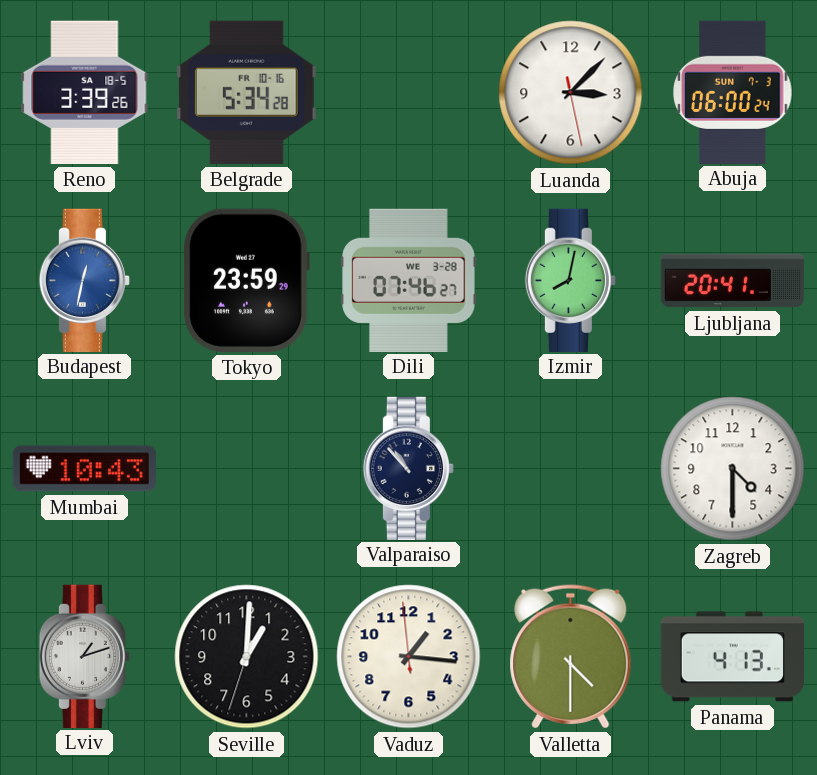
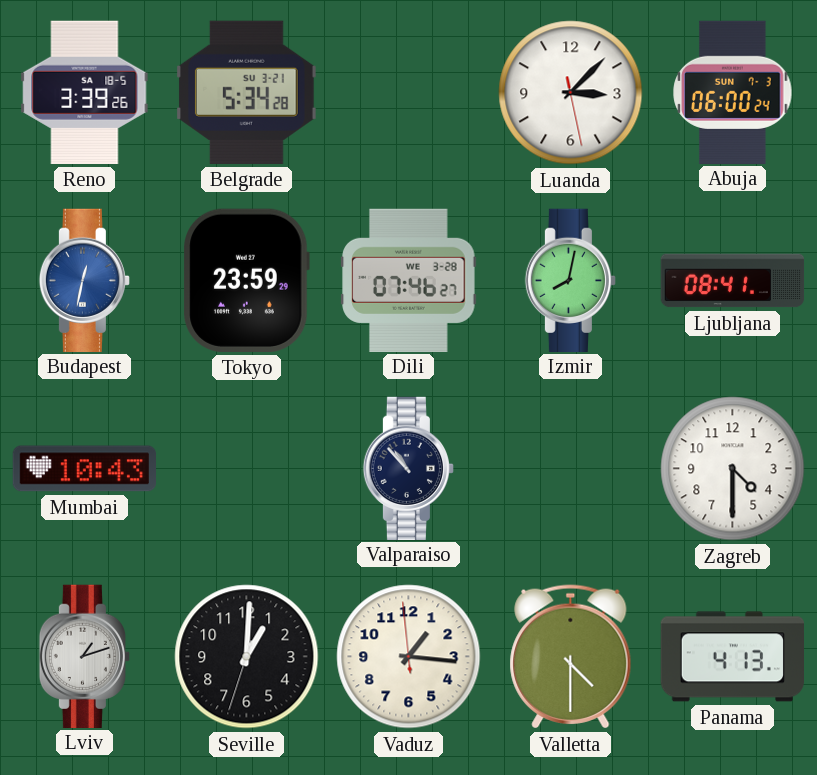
Belgrade date: FR 10-16 -> SU 3-21 (247, 92)
Ljubljana: 20:41 -> 08:41 (733, 281)
